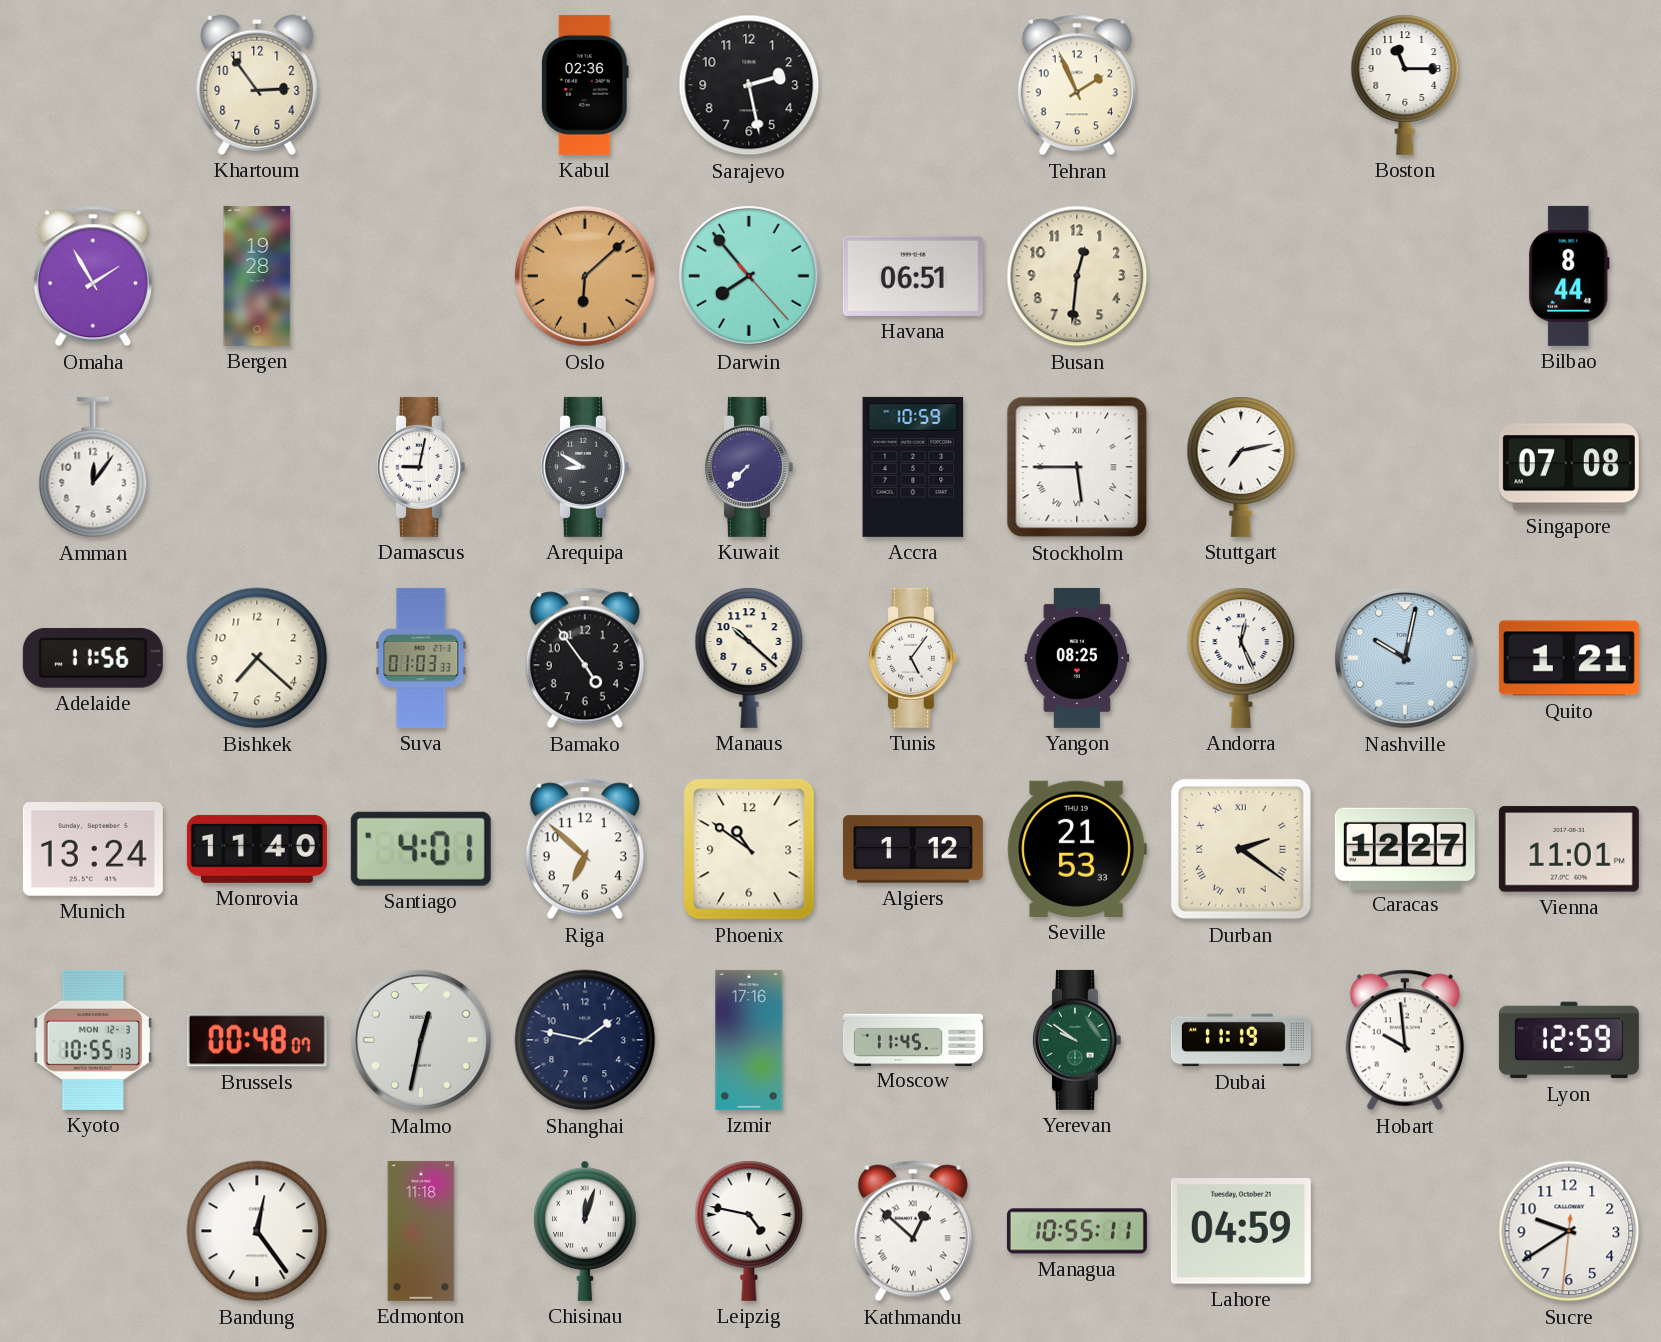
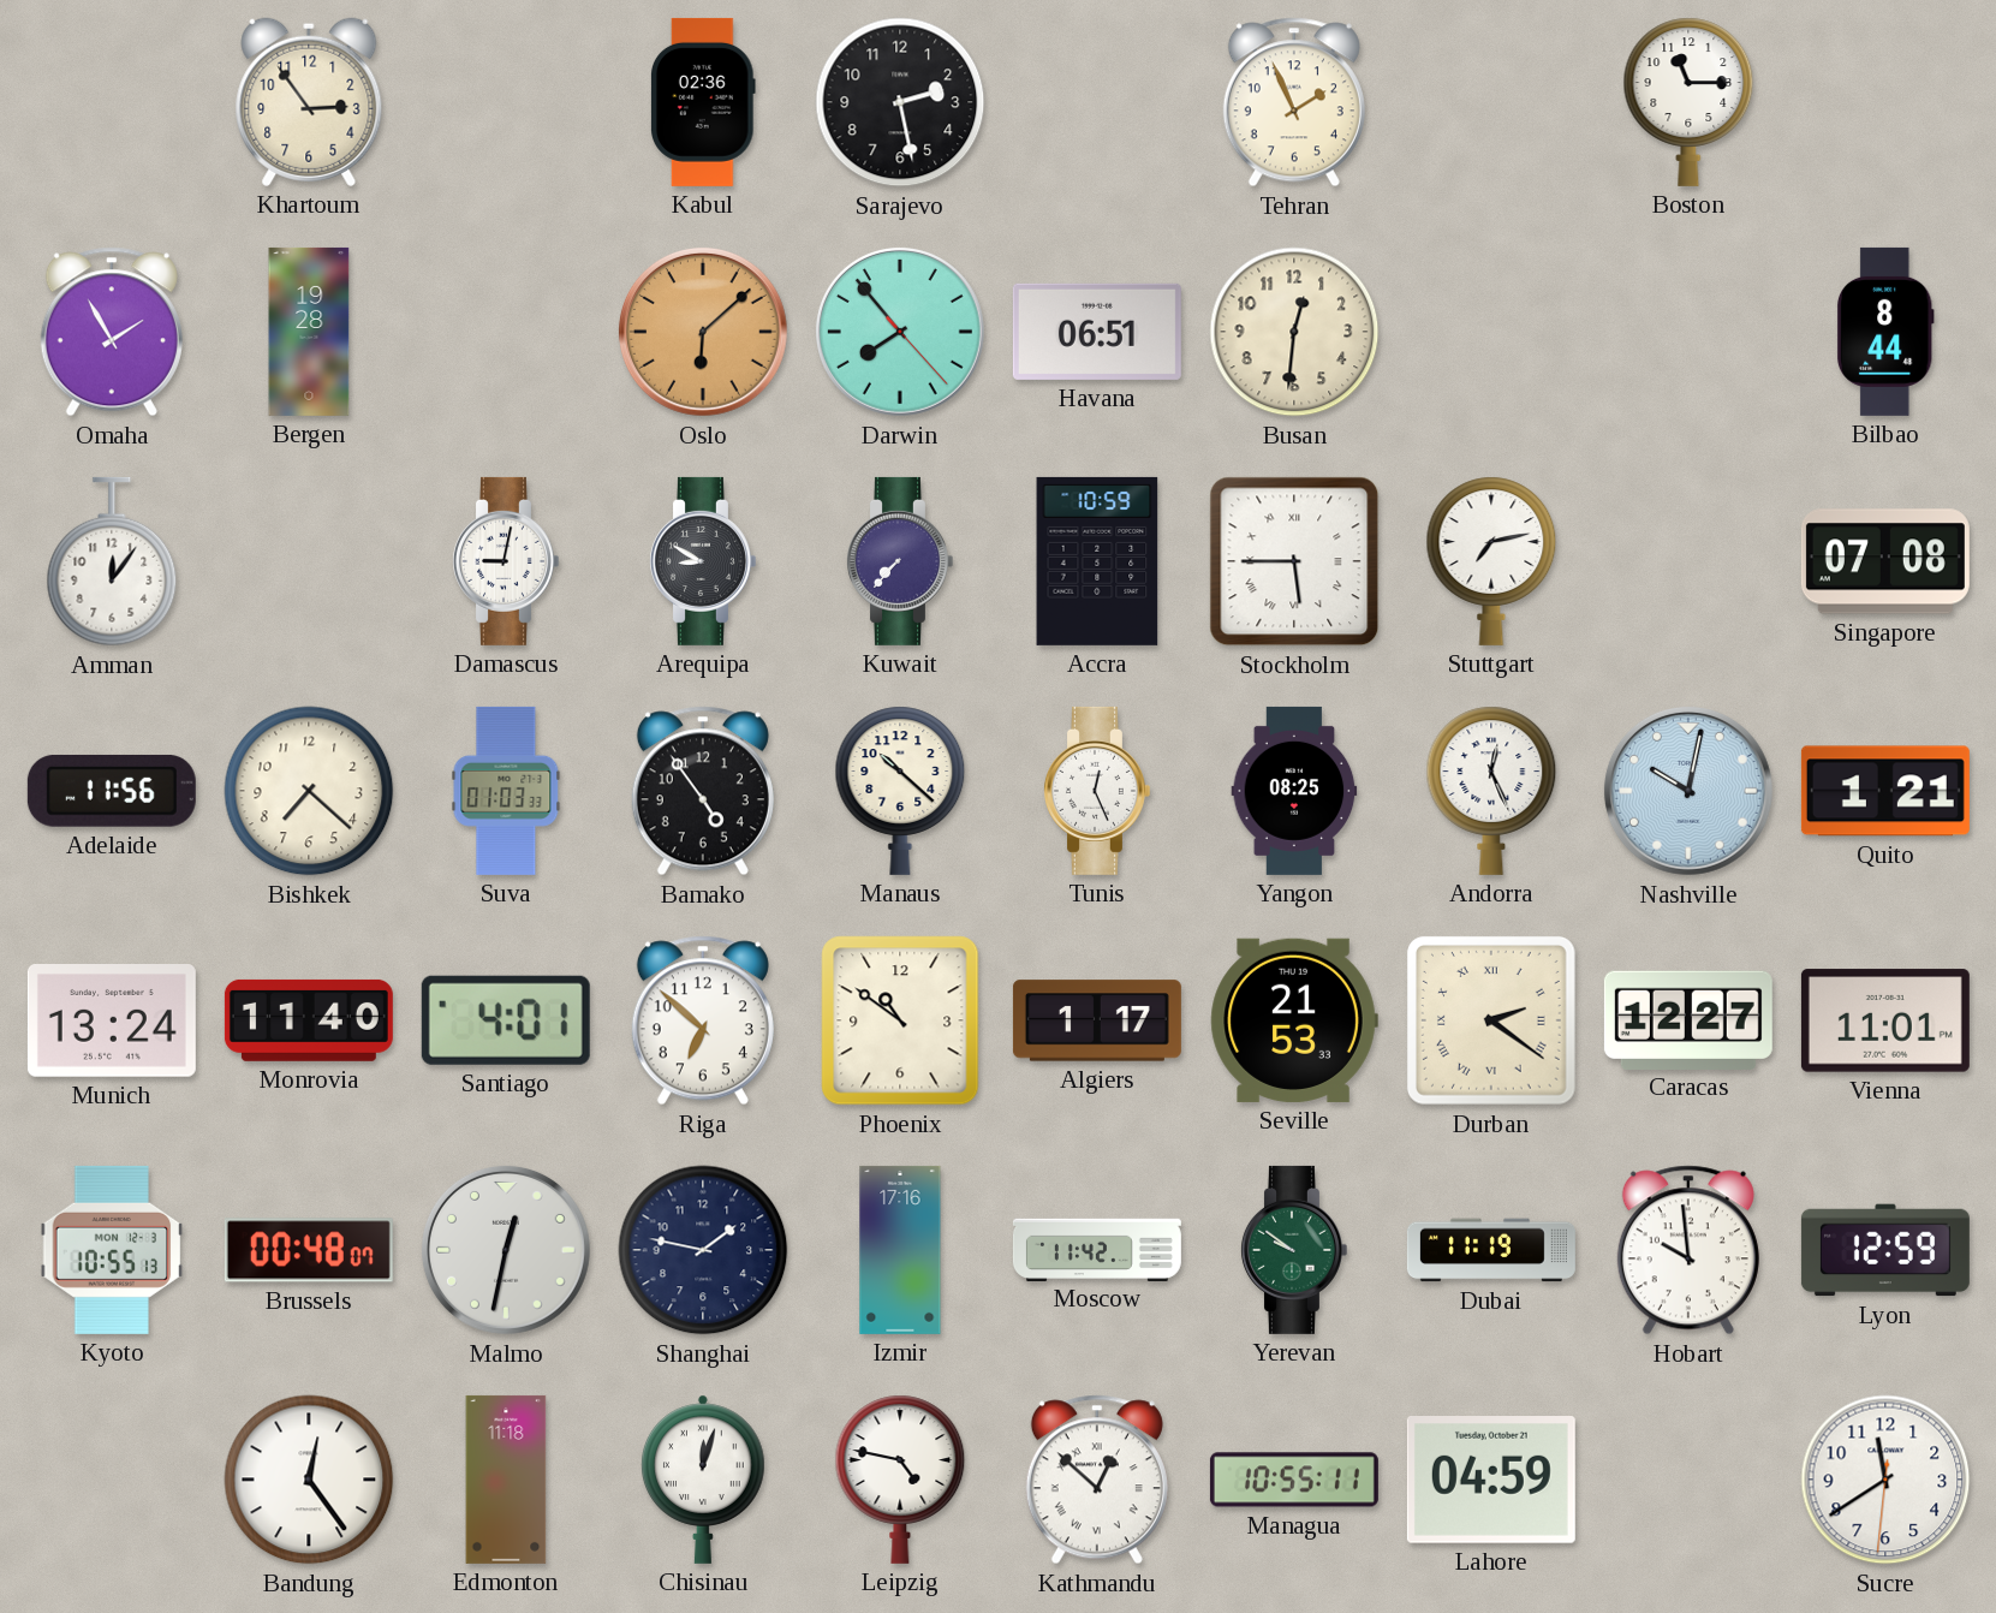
Tunis: 5:06 -> 12:26 (1096, 791)
Algiers: 1:12 -> 1:17 (1097, 1020)
Moscow: 11:45 -> 11:42 (1097, 1249)
Sucre: 9:39 -> 11:39 (1885, 1480)
